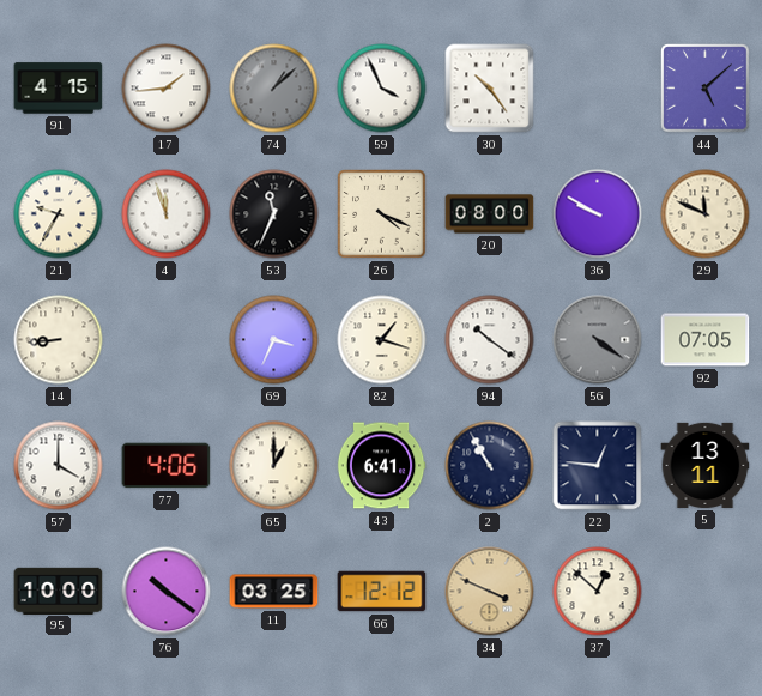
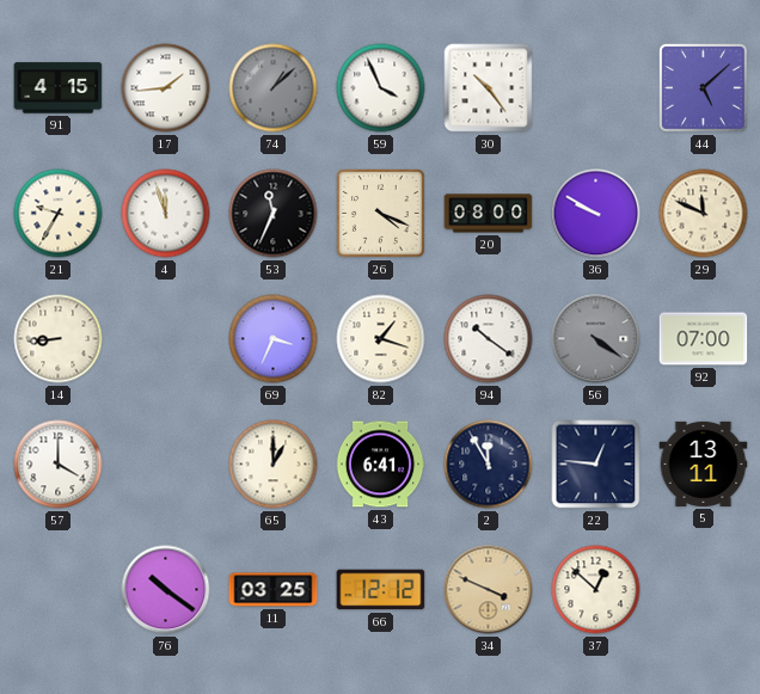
92: 07:05 -> 07:00 (704, 339)
77: 4:06 -> none (167, 466)
2: 10:55 -> 11:55 (489, 465)
95: 10:00 -> none (59, 591)
